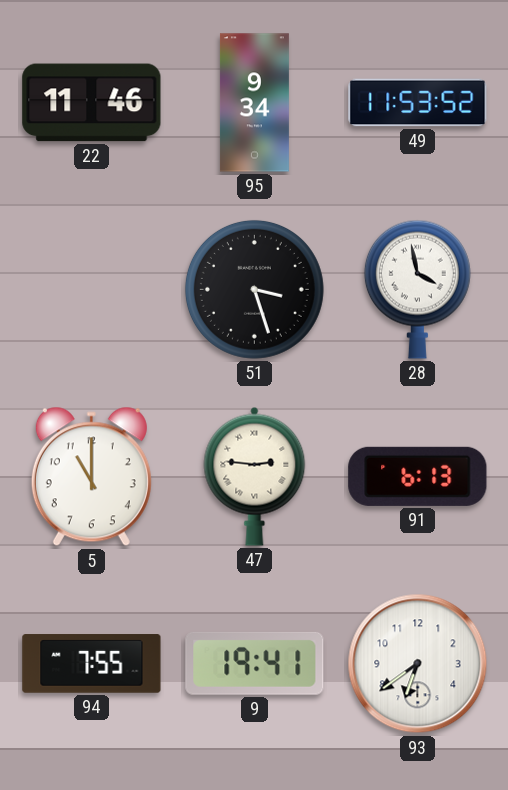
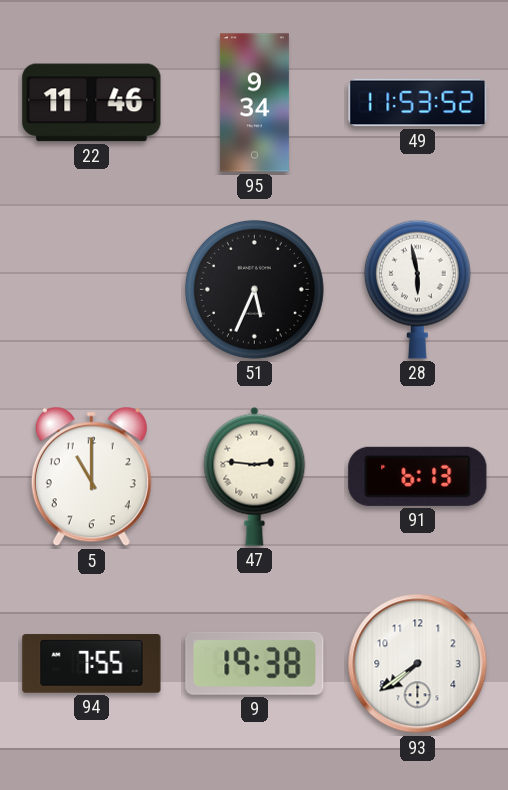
51: 3:27 -> 5:34 (254, 289)
28: 3:58 -> 5:58 (417, 289)
9: 19:41 -> 19:38 (255, 663)
93: 6:39 -> 7:39 (418, 664)
